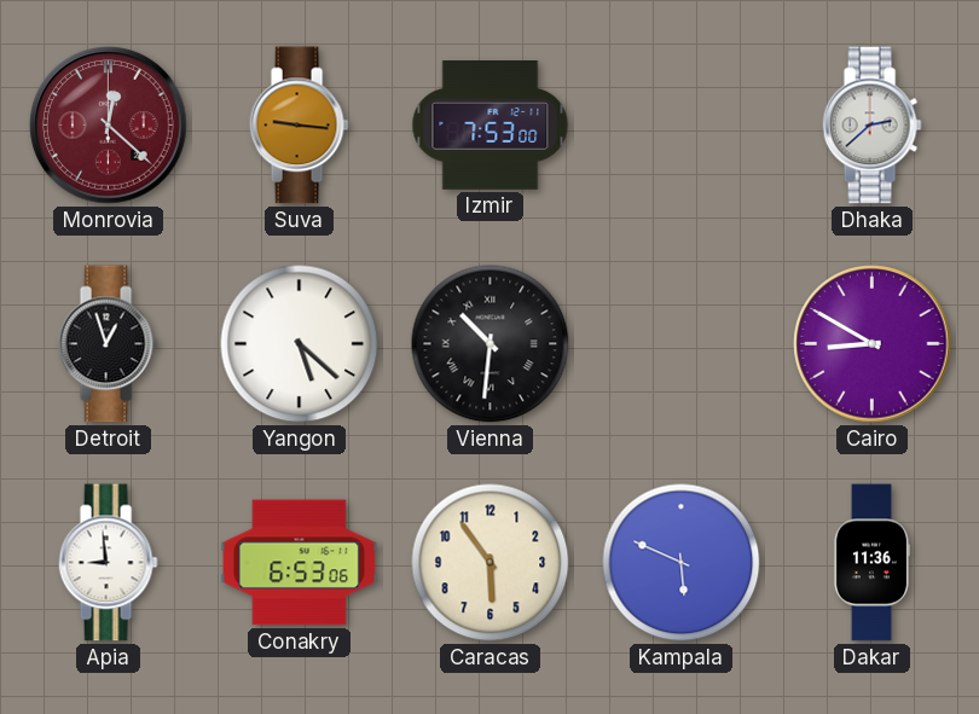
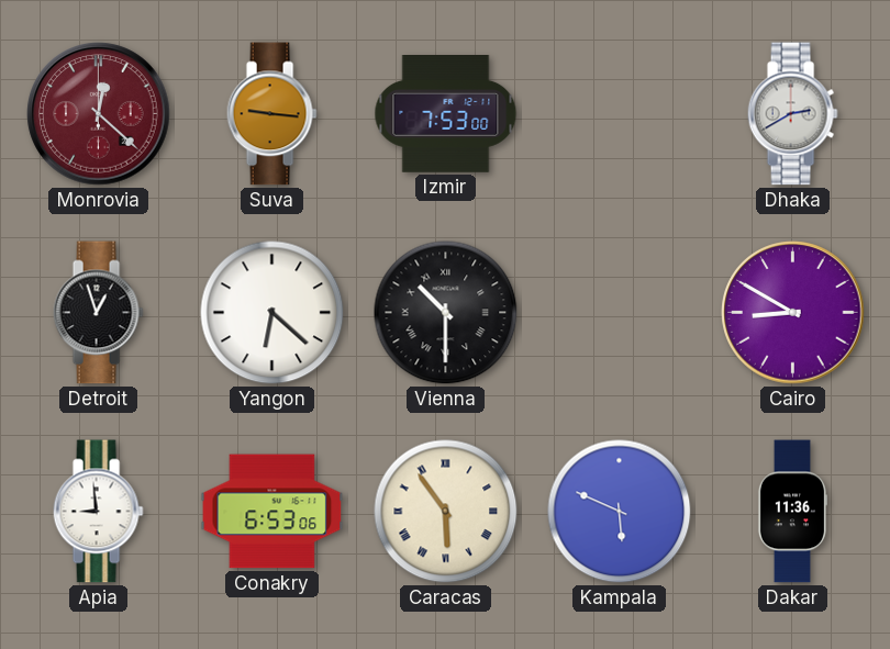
Dhaka: 2:38 -> 2:40 (792, 114)
Yangon: 5:22 -> 6:22 (272, 313)
Vienna: 10:31 -> 10:30 (446, 313)
Caracas numerals: Arabic -> Roman (446, 512)
